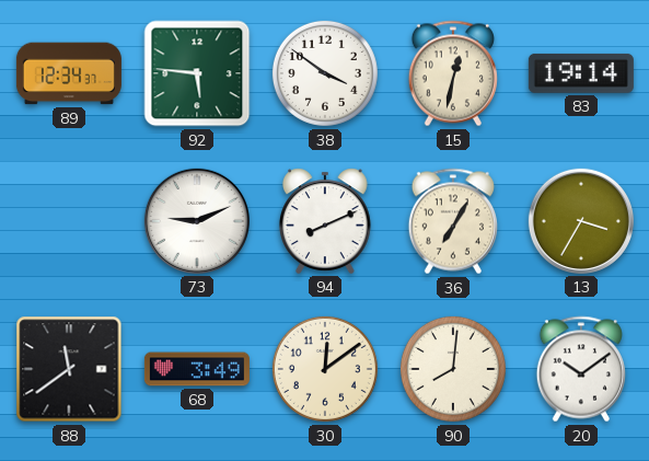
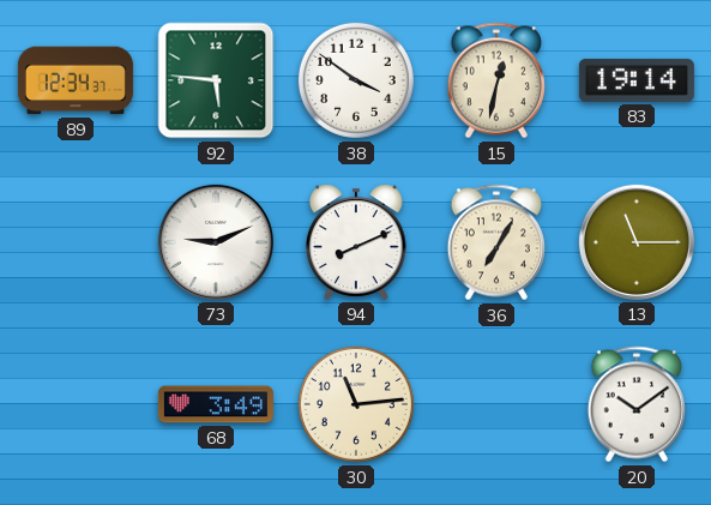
13: 3:35 -> 11:15 (637, 242)
88: 11:39 -> none (69, 369)
30: 12:09 -> 11:14 (356, 404)
90: 8:01 -> none (453, 369)
